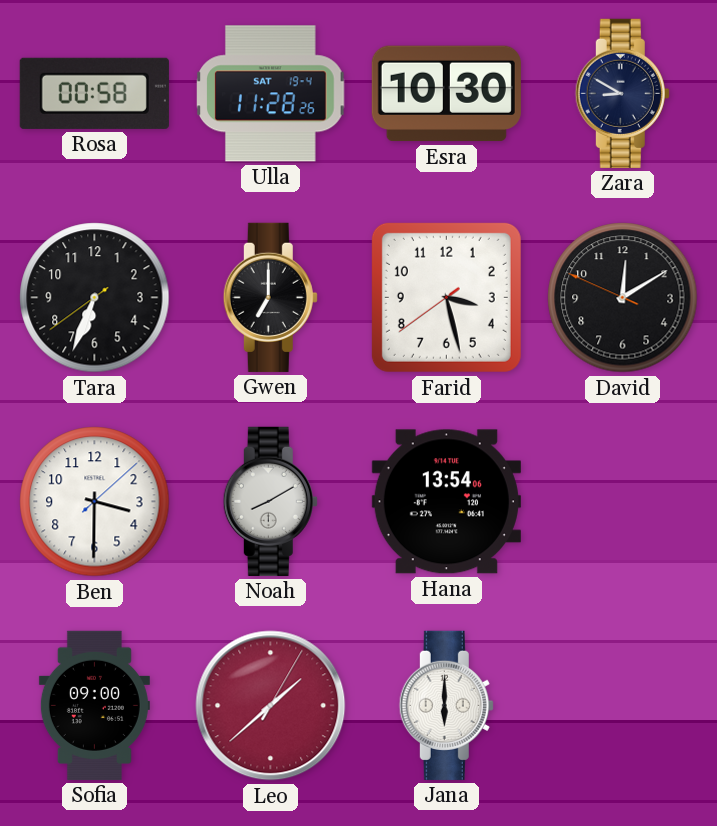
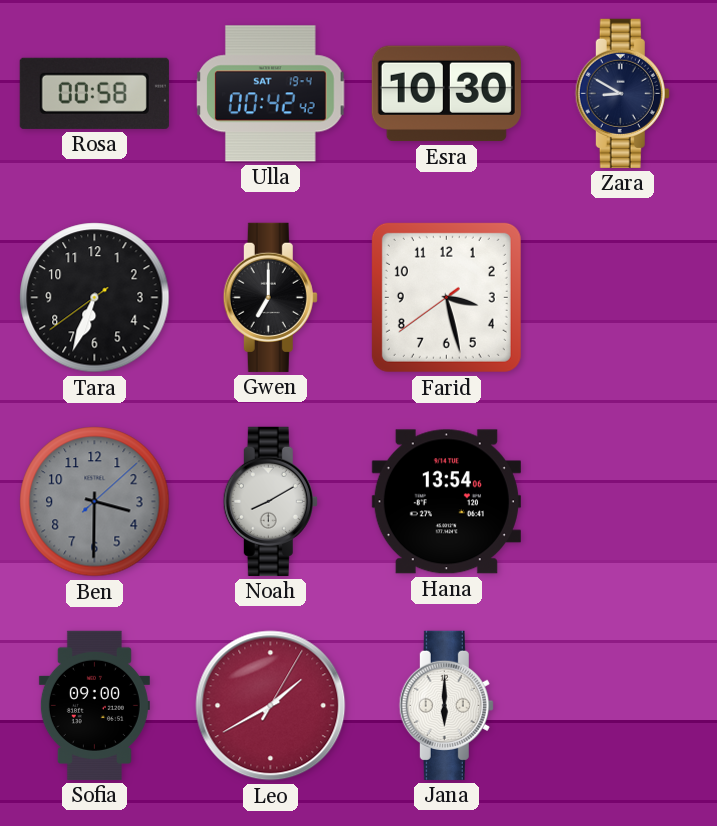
Ulla: 11:28 -> 00:42 (271, 94)
David: 12:09 -> none (623, 298)
Ben dial: white -> grey (95, 502)
Leo: 1:38 -> 1:40 (271, 706)
